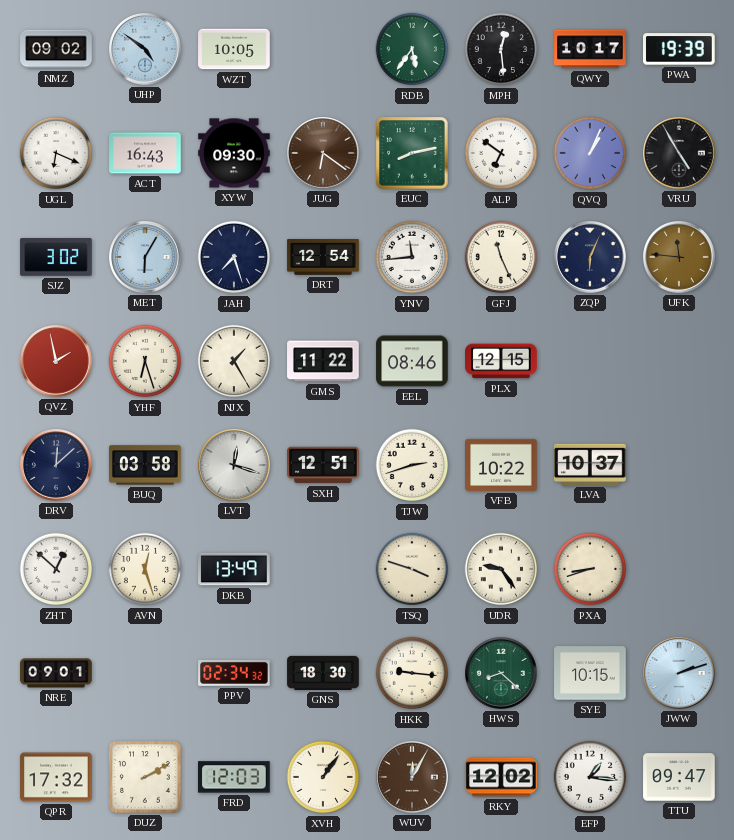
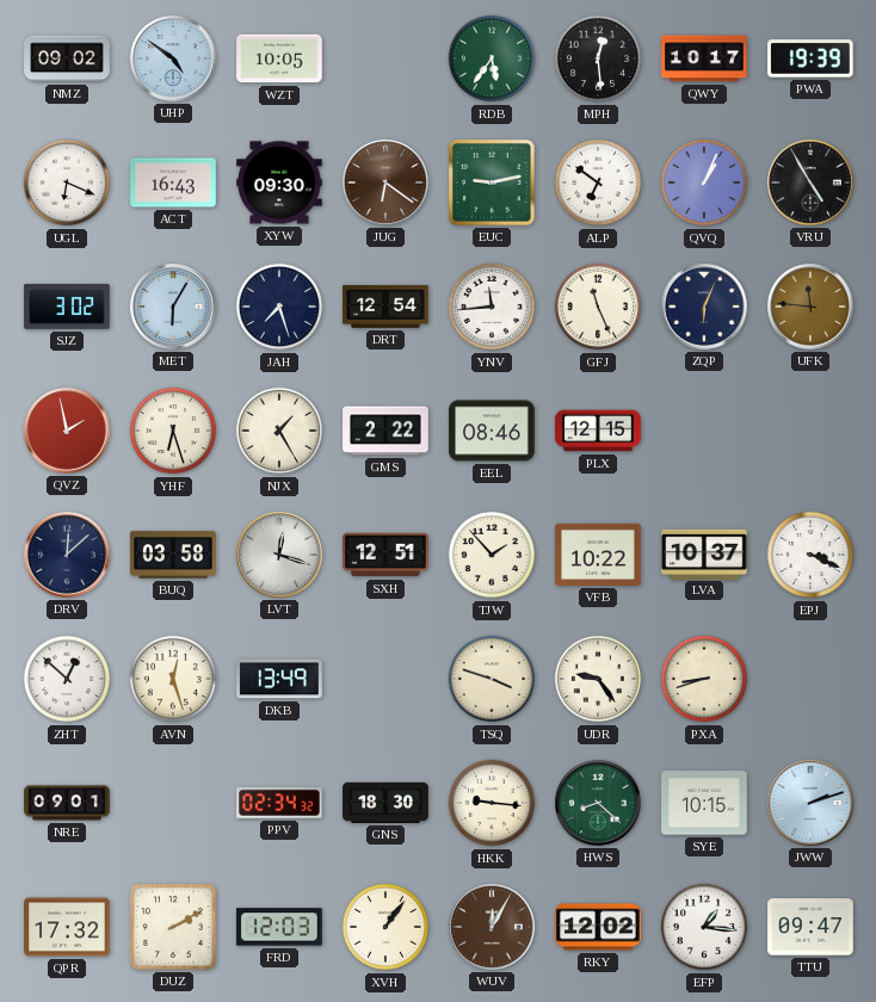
EUC: 8:13 -> 9:13 (492, 183)
GMS: 11:22 -> 2:22 (385, 431)
TJW: 2:42 -> 1:53 (492, 555)
EPJ: none -> 3:19 (810, 555)
